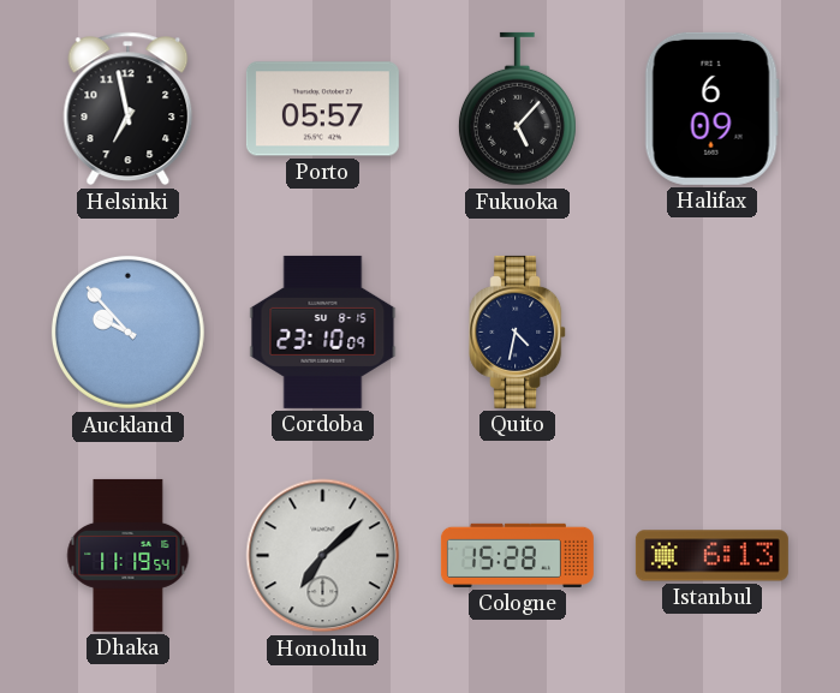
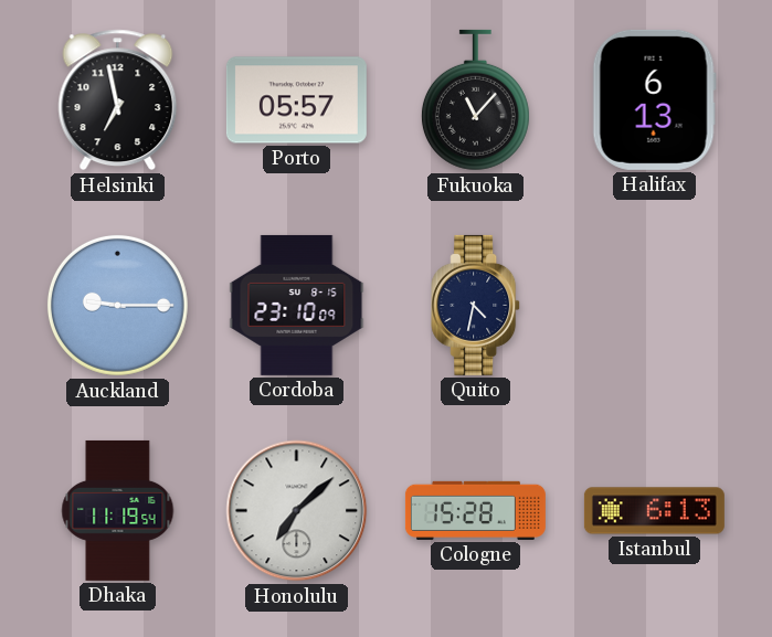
Fukuoka: 5:07 -> 11:07 (475, 100)
Halifax: 6:09 -> 6:13 (654, 99)
Auckland: 9:53 -> 9:15 (117, 305)
